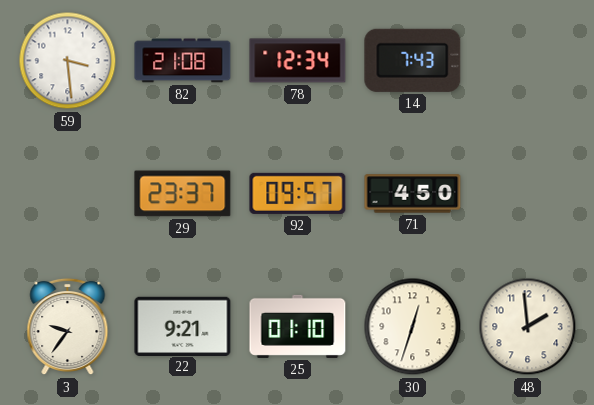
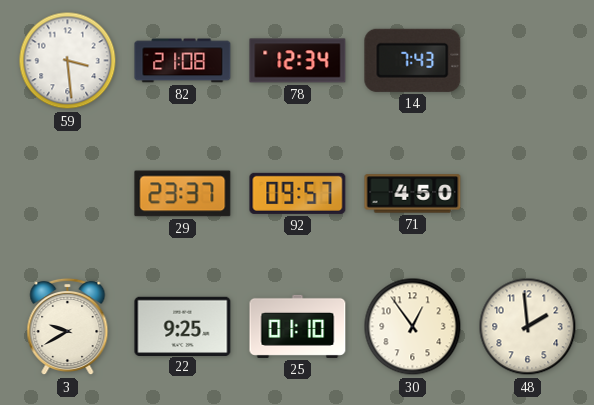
3: 9:36 -> 9:40 (68, 327)
22: 9:21 -> 9:25 (183, 326)
30: 12:33 -> 12:54 (413, 327)
